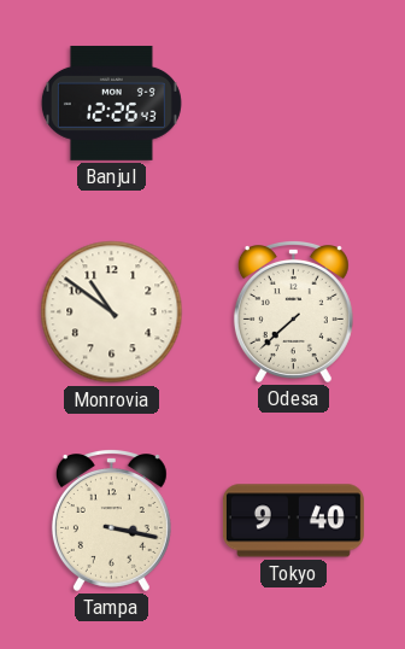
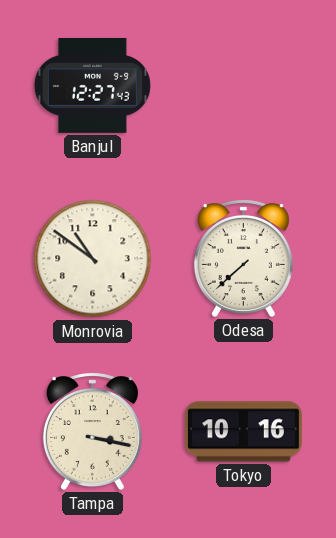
Banjul: 12:26 -> 12:27 (92, 85)
Tokyo: 9:40 -> 10:16 (243, 432)
